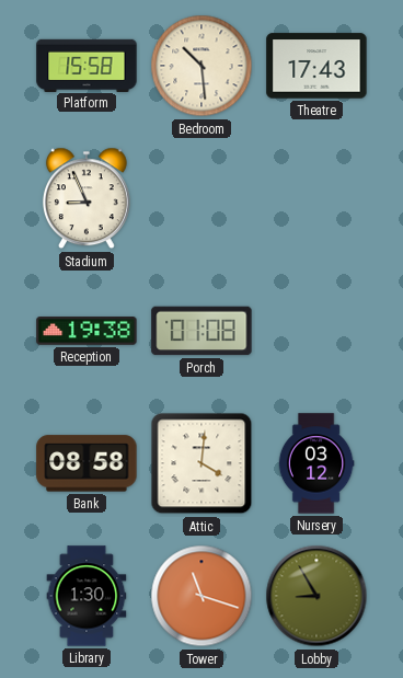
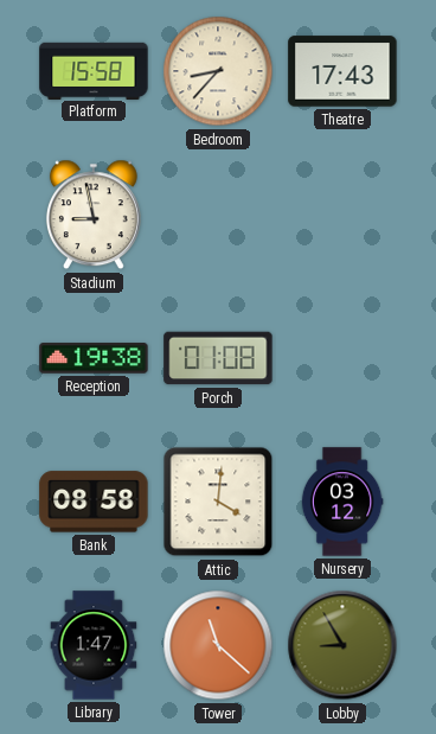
Bedroom: 10:29 -> 8:37 (218, 71)
Stadium: 8:56 -> 8:58 (94, 215)
Library: 1:30 -> 1:47 (94, 645)
Tower: 11:18 -> 11:22 (218, 645)
